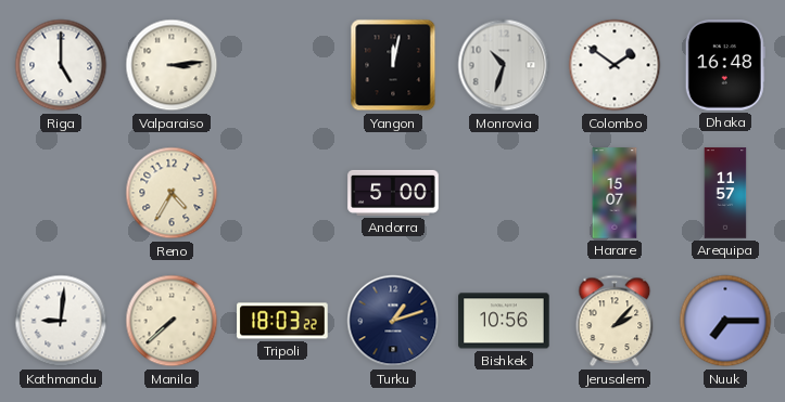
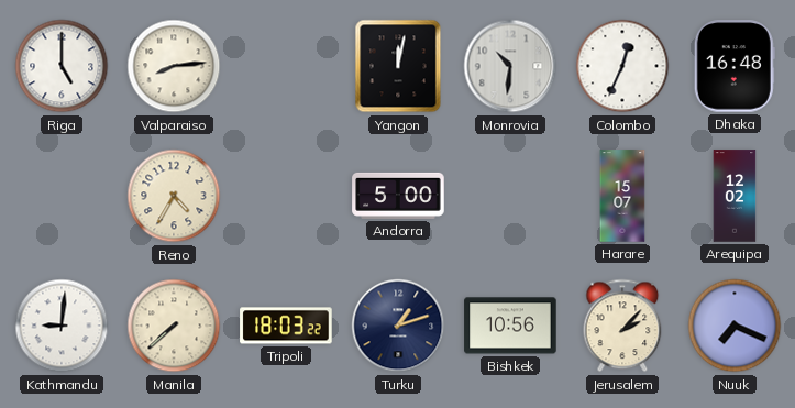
Valparaiso: 3:14 -> 8:14 (174, 66)
Monrovia: 10:33 -> 10:31 (510, 66)
Colombo: 1:51 -> 12:34 (622, 66)
Arequipa: 11:57 -> 12:02 (735, 196)
Nuuk: 7:15 -> 7:19 (735, 326)
